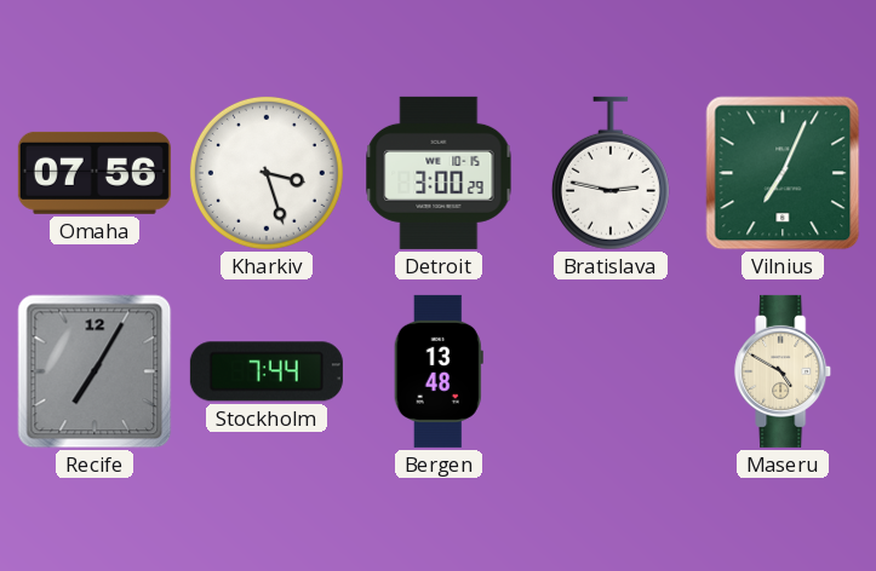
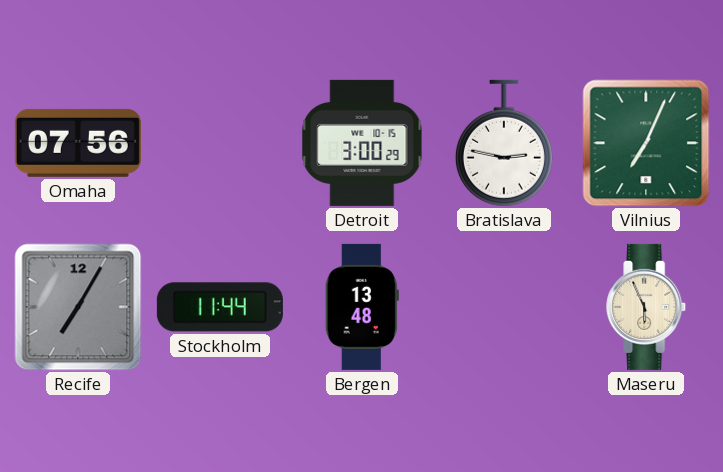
Kharkiv: 3:27 -> none (267, 173)
Stockholm: 7:44 -> 11:44 (220, 307)
Maseru: 4:50 -> 5:56 (647, 307)
